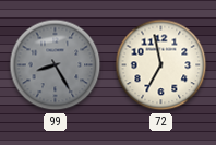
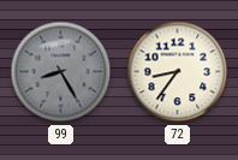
72: 6:58 -> 8:36 (178, 72)
